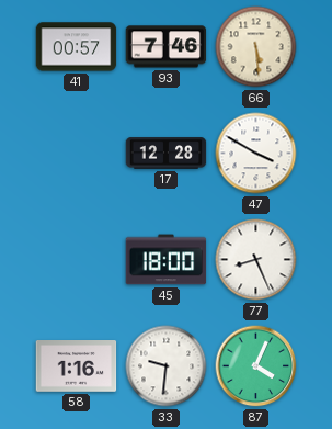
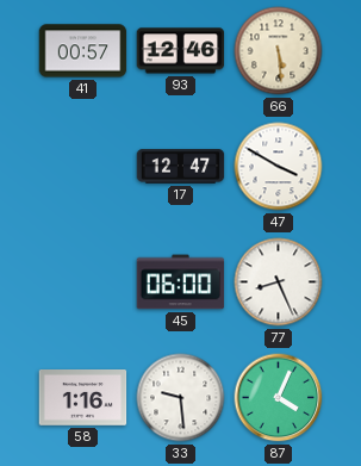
93: 7:46 -> 12:46 (181, 51)
17: 12:28 -> 12:47 (181, 167)
45: 18:00 -> 06:00 (181, 282)
33: 9:31 -> 9:29 (181, 398)
